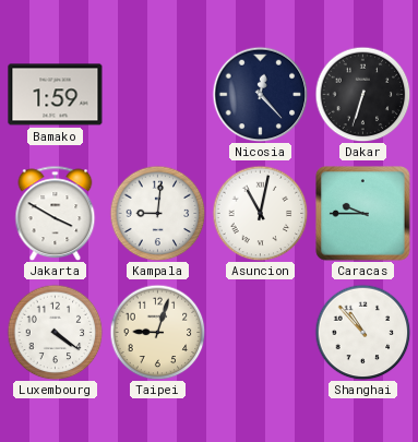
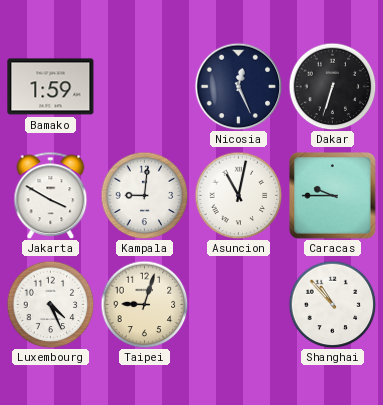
Nicosia: 12:23 -> 12:26 (238, 86)
Luxembourg: 4:21 -> 4:26 (50, 304)
